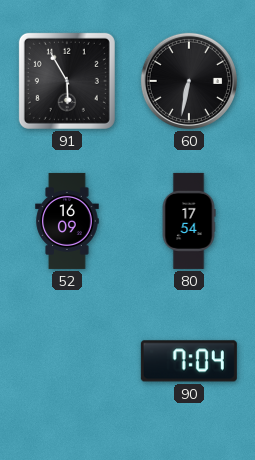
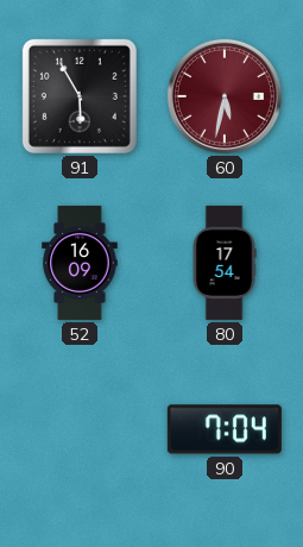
60: 6:32 -> 5:32 (225, 96)
60 dial: black -> burgundy (225, 96)
